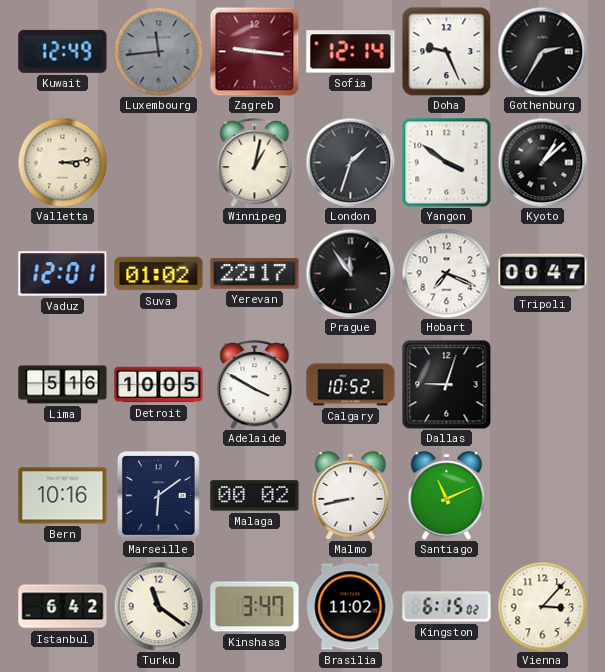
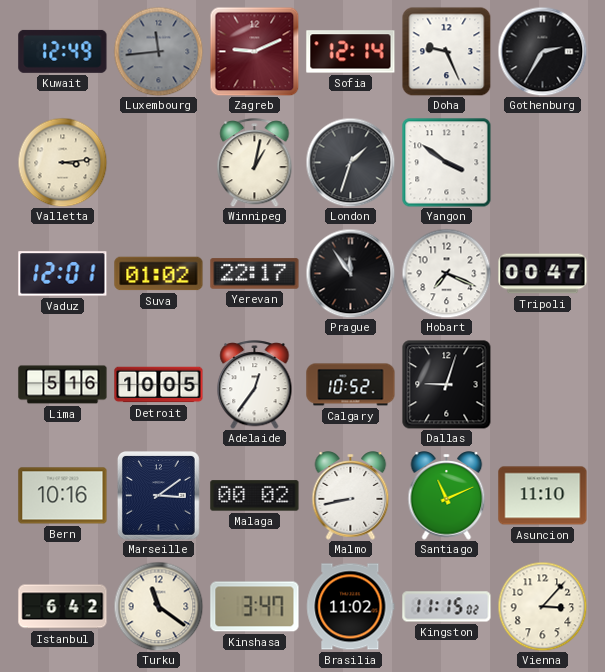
Zagreb: 9:16 -> 9:11 (254, 51)
Kyoto: 1:08 -> none (542, 162)
Adelaide: 3:50 -> 12:36 (255, 385)
Marseille: 6:09 -> 3:09 (159, 496)
Asuncion: none -> 11:10 (543, 496)
Kingston: 6:15 -> 11:15 (447, 607)
